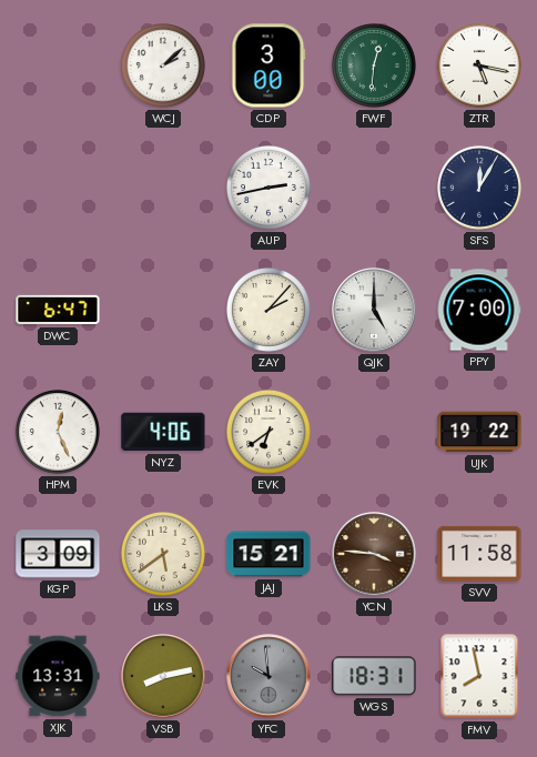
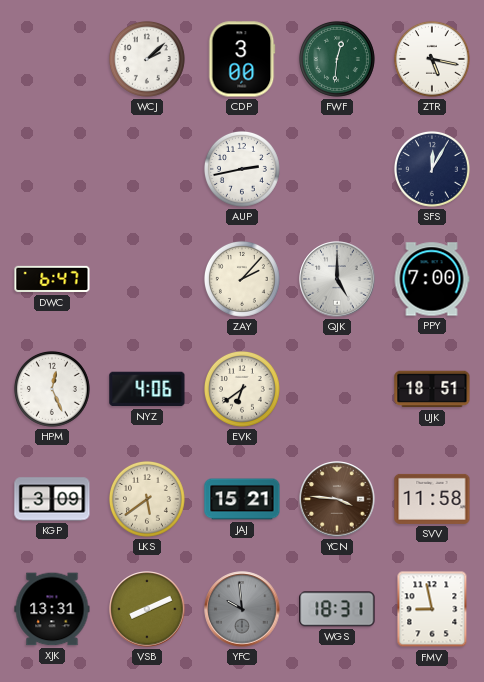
UJK: 19:22 -> 18:51 (432, 389)
VSB: 8:13 -> 8:11 (147, 609)
FMV: 7:58 -> 8:58 (432, 609)
